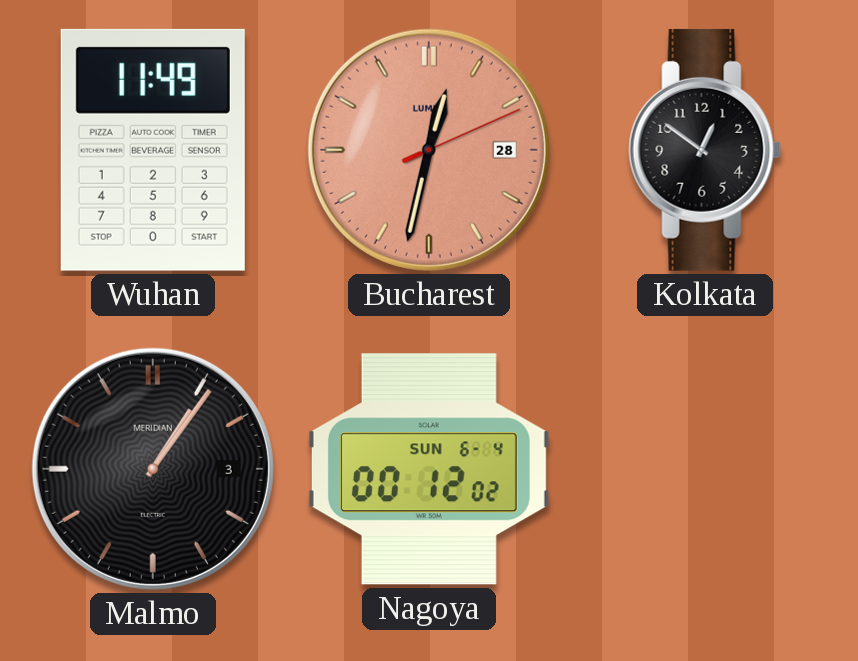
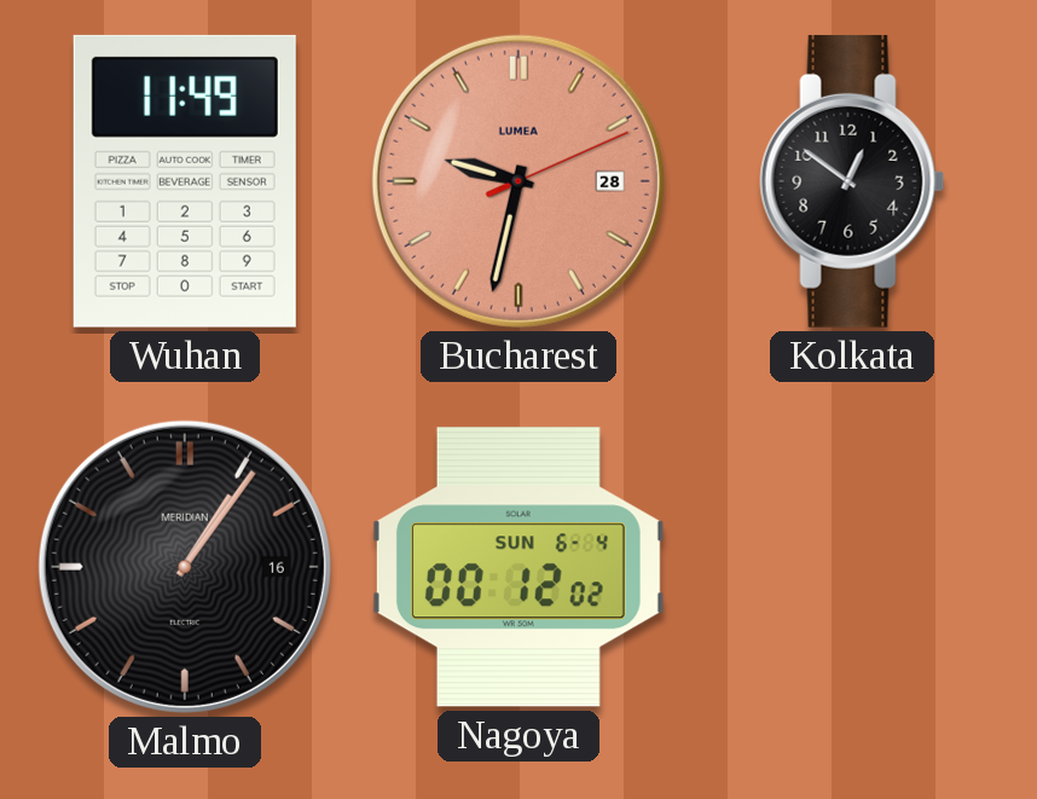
Bucharest: 12:32 -> 9:32 (518, 181)
Malmo date: 3 -> 16 (185, 567)
